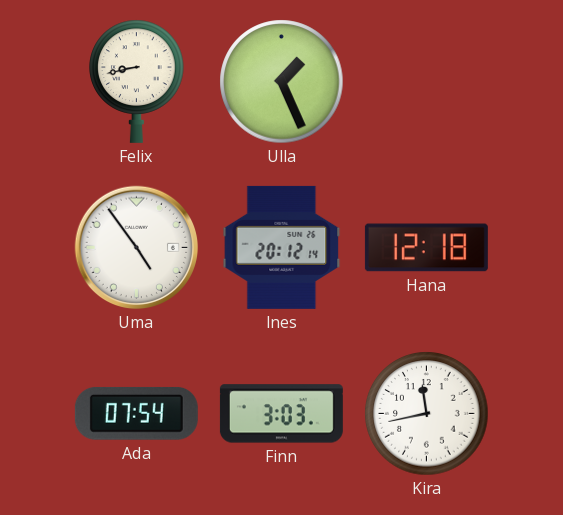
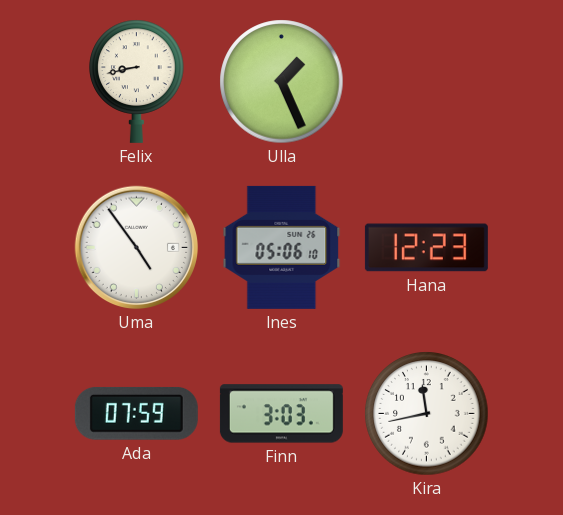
Ines: 20:12 -> 05:06 (282, 247)
Hana: 12:18 -> 12:23 (426, 248)
Ada: 07:54 -> 07:59 (136, 413)
